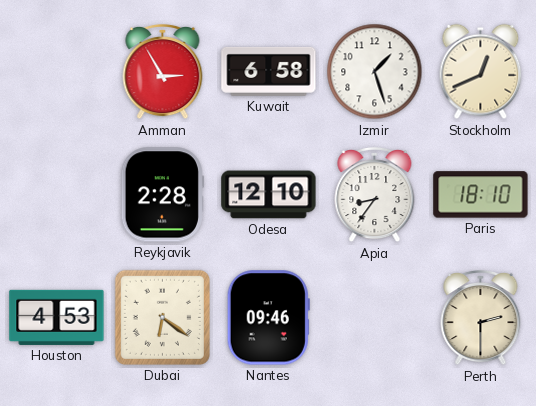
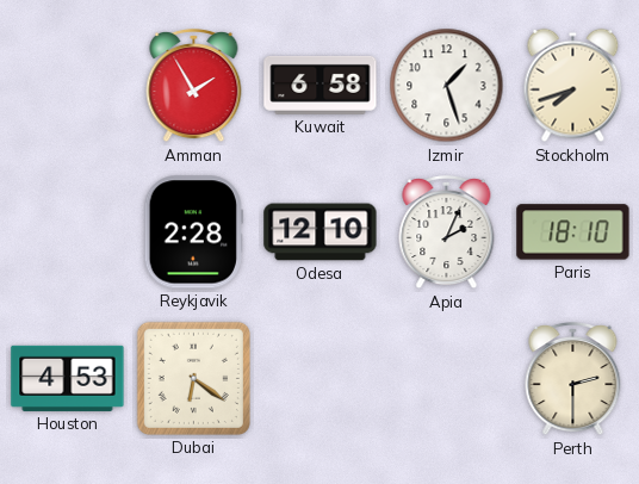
Amman: 2:55 -> 1:55 (194, 86)
Stockholm: 12:41 -> 7:42 (573, 86)
Apia: 8:36 -> 2:04 (447, 232)
Nantes: 09:46 -> none (268, 318)
